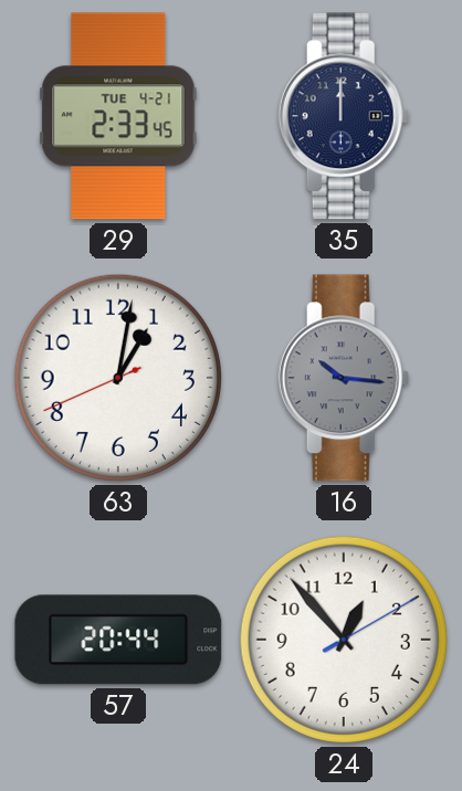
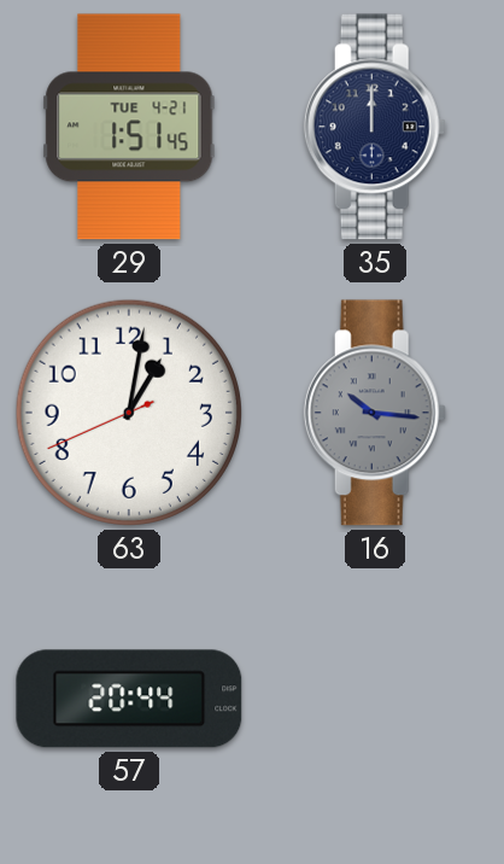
29: 2:33 -> 1:51 (129, 127)
24: 12:53 -> none (344, 640)
